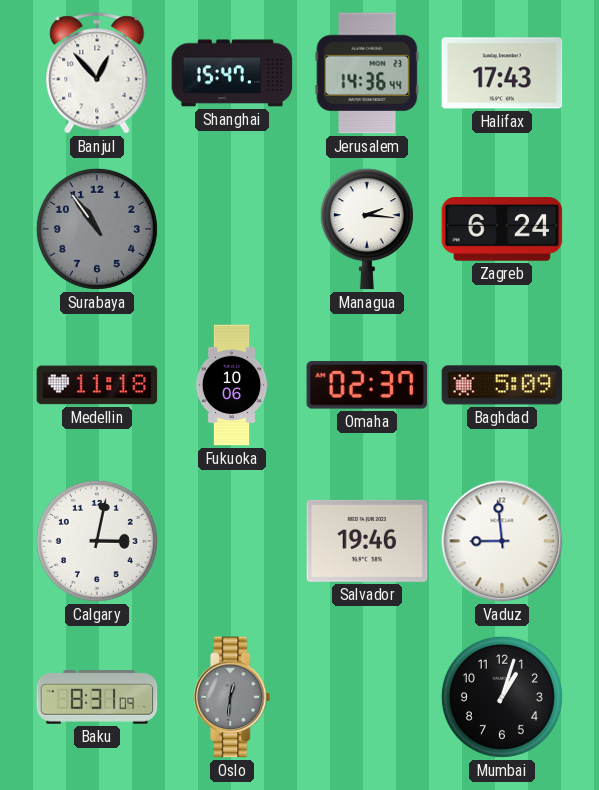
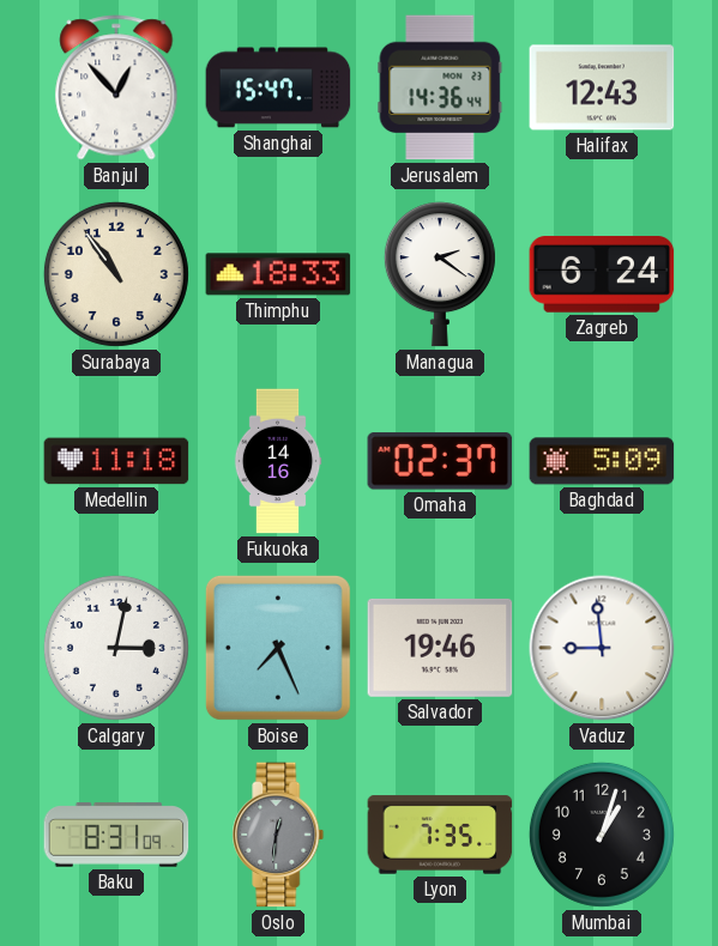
Halifax: 17:43 -> 12:43 (602, 87)
Surabaya dial: grey -> cream (116, 274)
Thimphu: none -> 18:33 (278, 274)
Managua: 2:16 -> 2:21 (440, 274)
Fukuoka: 10:06 -> 14:16 (278, 461)
Boise: none -> 7:26 (278, 648)
Lyon: none -> 7:35 (440, 835)
